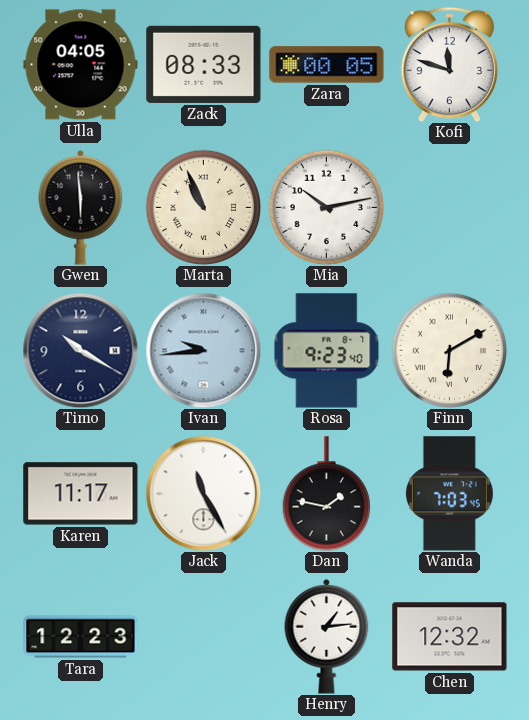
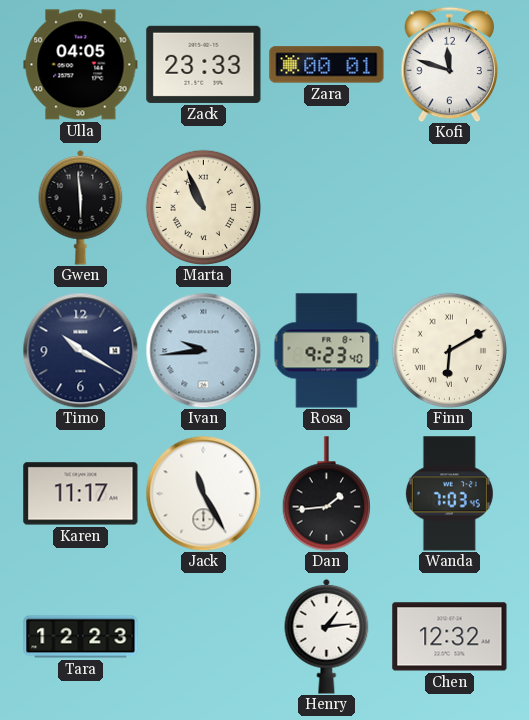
Zack: 08:33 -> 23:33 (204, 64)
Zara: 00:05 -> 00:01 (327, 65)
Mia: 10:13 -> none (326, 207)
Dan: 1:47 -> 1:44 (326, 494)
